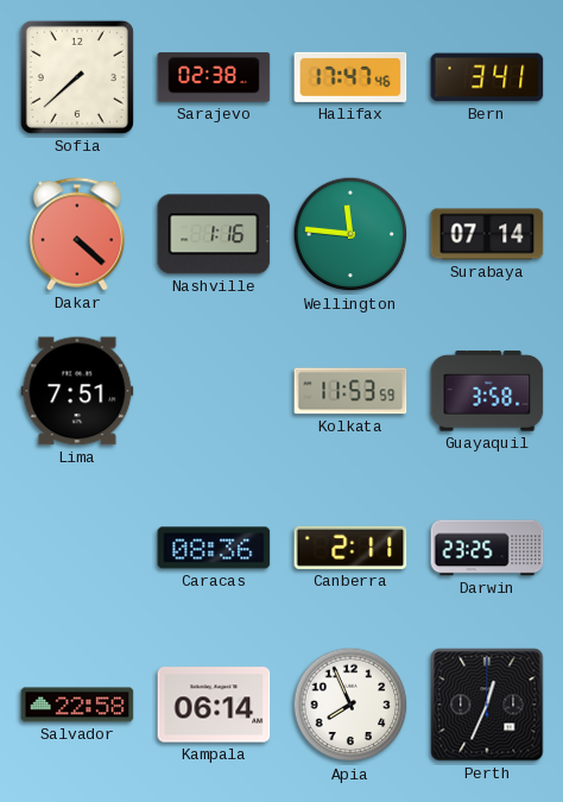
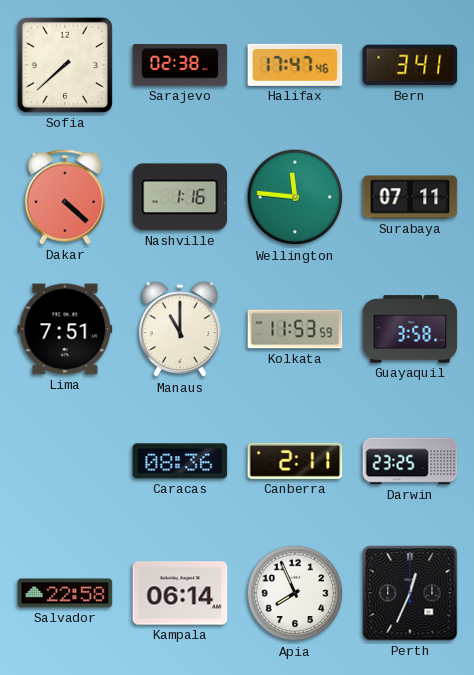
Surabaya: 07:14 -> 07:11 (410, 197)
Manaus: none -> 11:00 (180, 330)
